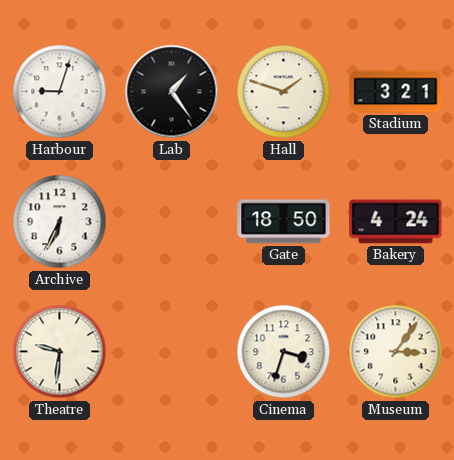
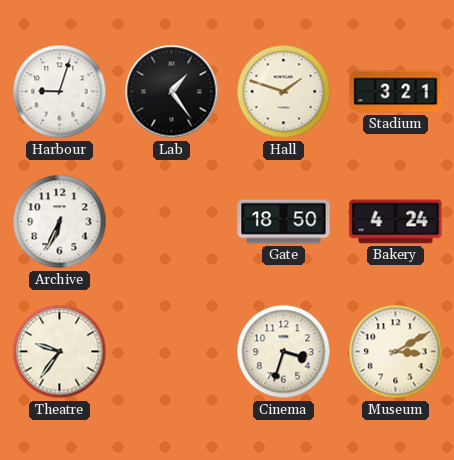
Theatre: 9:31 -> 9:36 (60, 352)
Museum: 3:06 -> 3:10 (396, 352)
